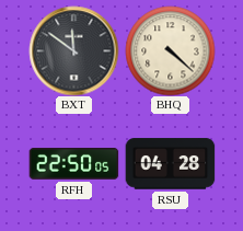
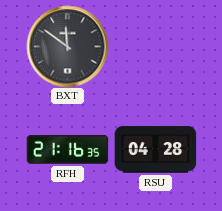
BHQ: 4:22 -> none (170, 50)
RFH: 22:50 -> 21:16 (67, 150)
